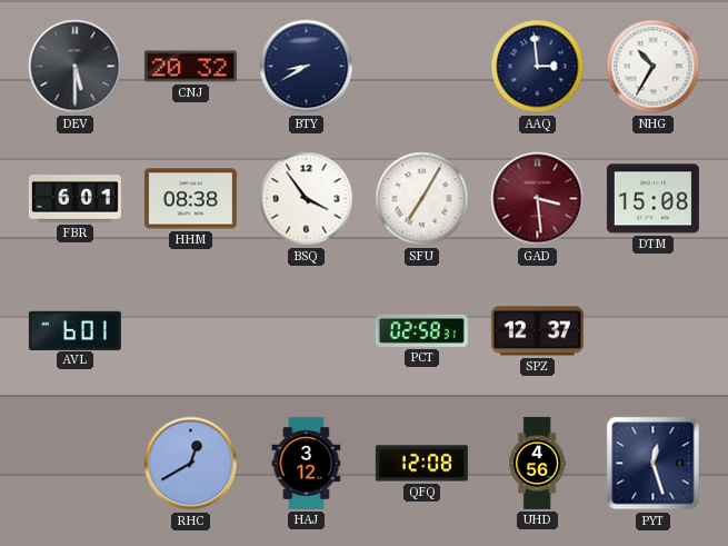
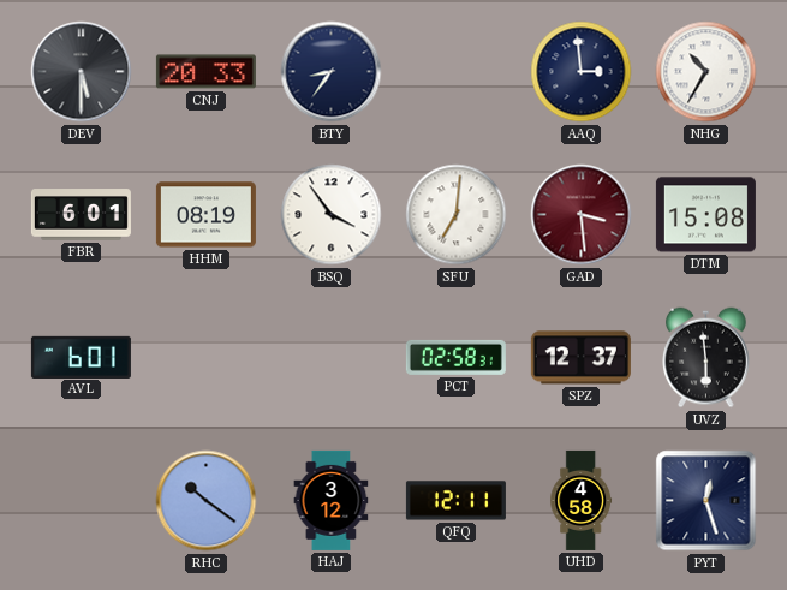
CNJ: 20:32 -> 20:33 (205, 72)
BTY: 8:40 -> 8:36 (332, 72)
HHM: 08:38 -> 08:19 (205, 215)
SFU: 7:05 -> 7:01 (457, 215)
UVZ: none -> 5:59 (706, 358)
RHC: 12:40 -> 10:21 (207, 501)
QFQ: 12:08 -> 12:11 (455, 501)
UHD: 4:56 -> 4:58 (582, 500)
